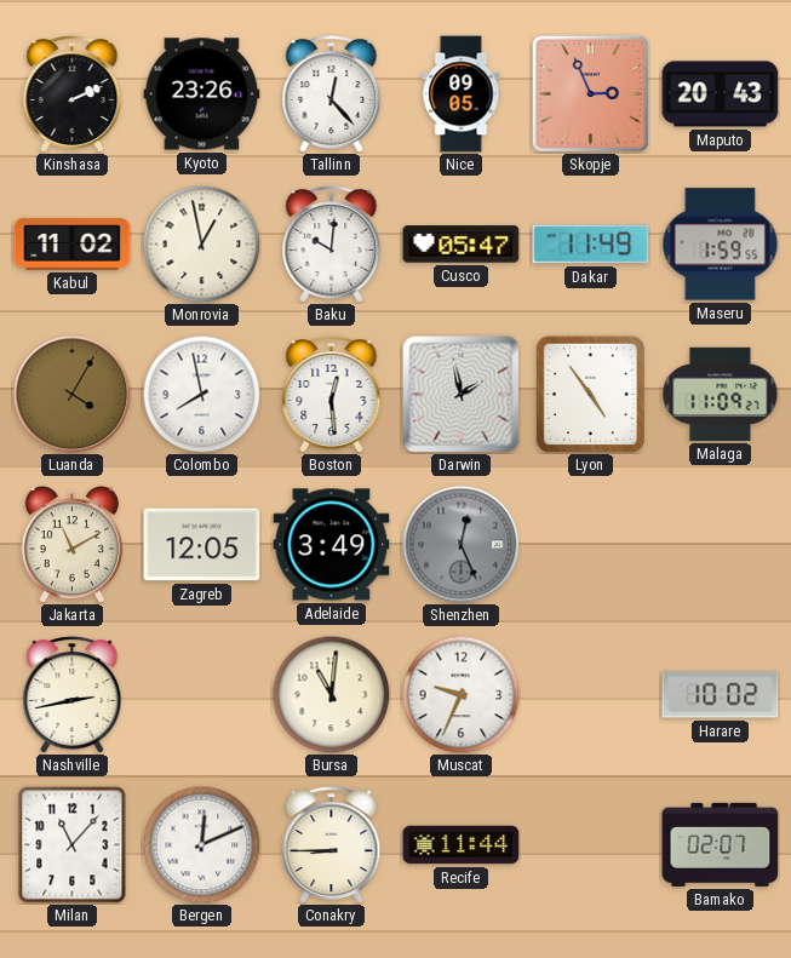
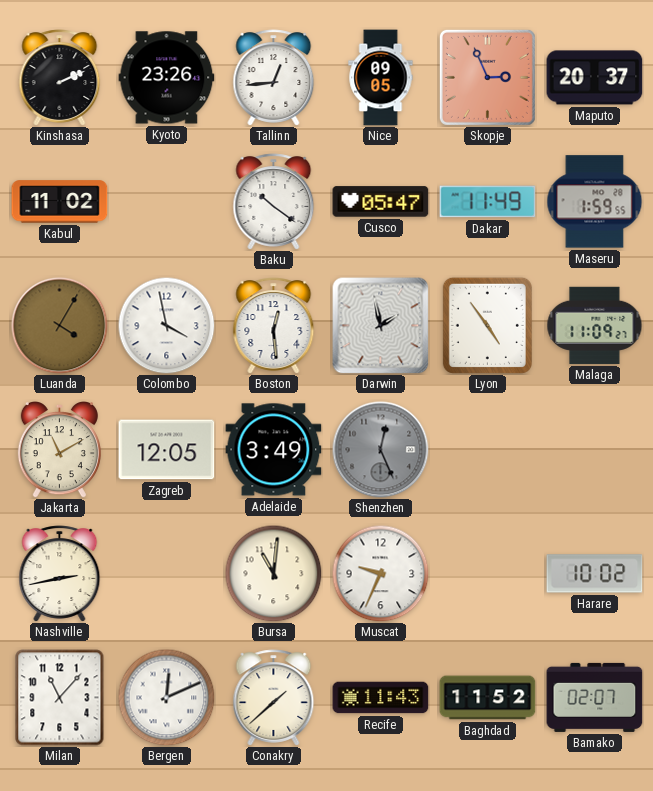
Tallinn: 12:23 -> 12:44 (274, 78)
Maputo: 20:43 -> 20:37 (595, 78)
Monrovia: 12:58 -> none (201, 243)
Baku: 10:01 -> 10:21 (274, 202)
Colombo: 7:58 -> 3:58 (166, 325)
Conakry: 8:45 -> 1:38 (274, 698)
Recife: 11:44 -> 11:43 (381, 698)
Baghdad: none -> 11:52 (488, 698)
